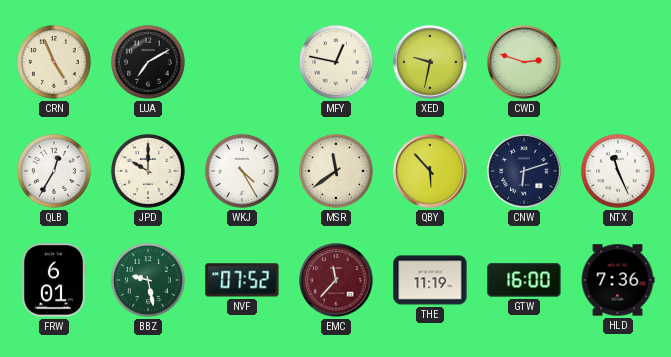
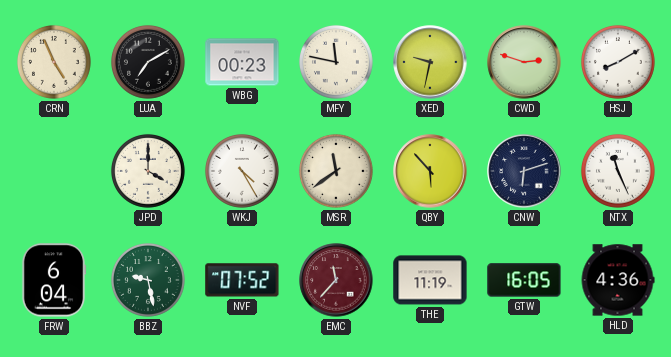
WBG: none -> 00:23 (242, 62)
MFY: 12:47 -> 11:47 (336, 62)
HSJ: none -> 8:10 (618, 62)
QLB: 12:35 -> none (54, 171)
JPD: 10:00 -> 4:00 (148, 171)
FRW: 6:01 -> 6:04 (54, 280)
GTW: 16:00 -> 16:05 (524, 280)
HLD: 7:36 -> 4:36 (618, 280)
